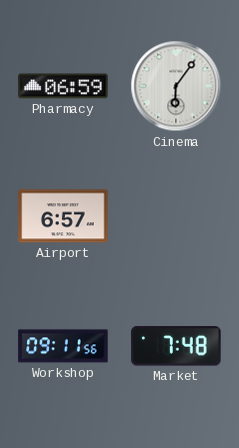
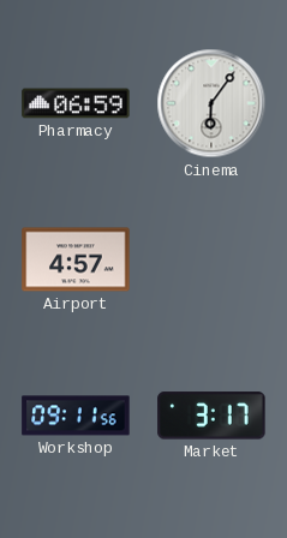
Airport: 6:57 -> 4:57 (76, 259)
Market: 7:48 -> 3:17 (211, 416)
